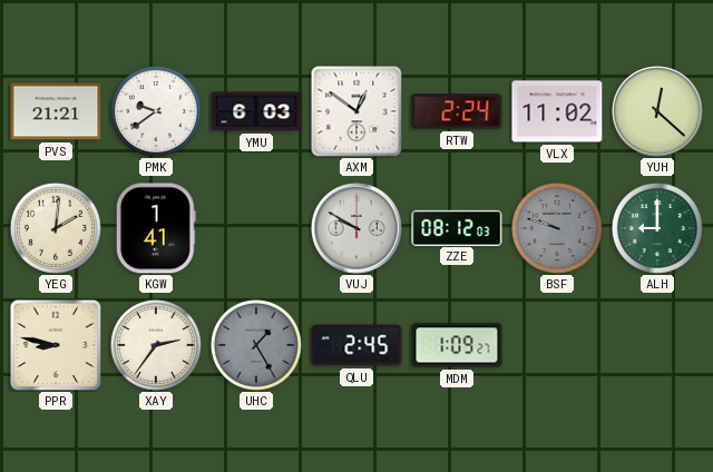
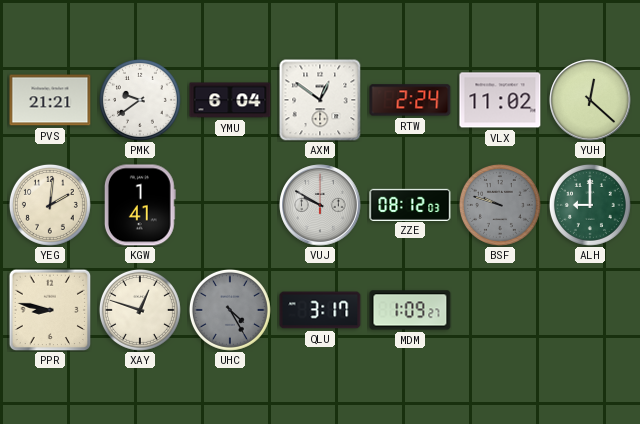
YMU: 6:03 -> 6:04 (230, 100)
XAY: 2:36 -> 12:48 (140, 310)
UHC: 1:25 -> 4:25 (230, 310)
QLU: 2:45 -> 3:17 (320, 310)
